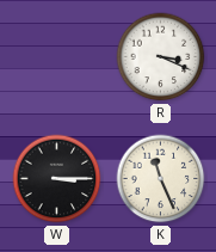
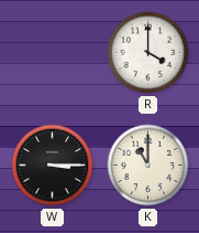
R: 3:19 -> 4:00 (148, 53)
K: 11:26 -> 11:00 (148, 166)
